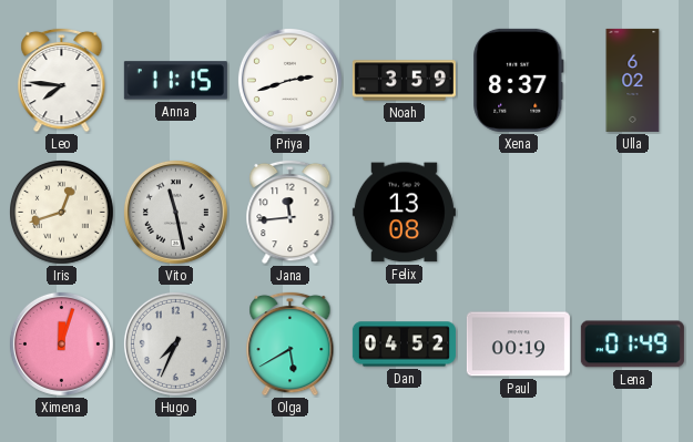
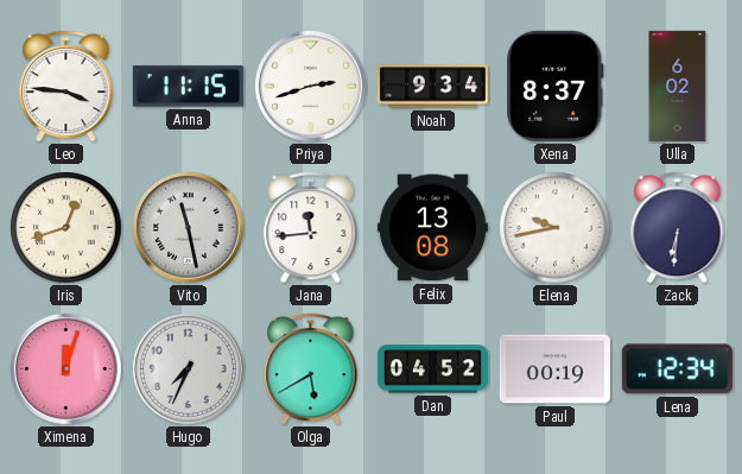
Leo: 7:46 -> 3:46 (66, 86)
Noah: 3:59 -> 9:34 (432, 87)
Elena: none -> 9:43 (556, 228)
Zack: none -> 6:31 (678, 227)
Lena: 01:49 -> 12:34 (677, 369)
